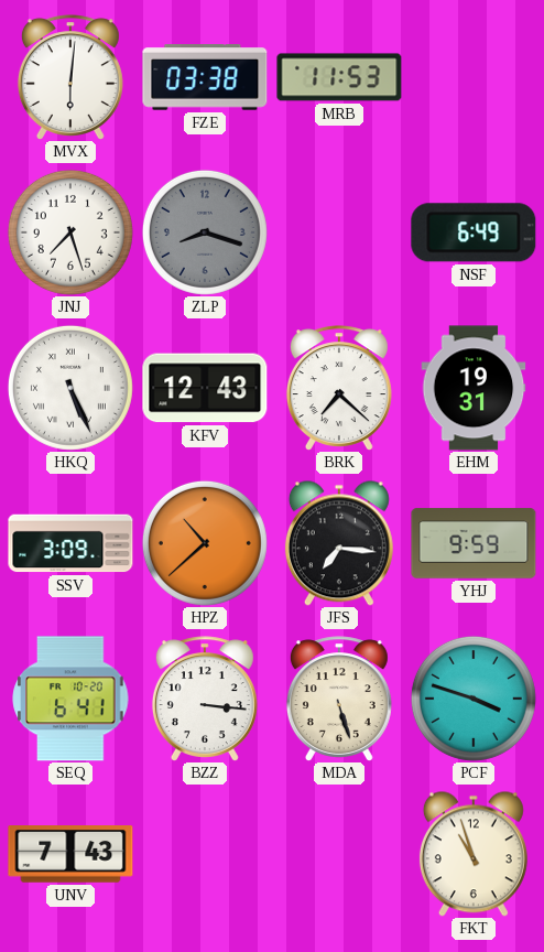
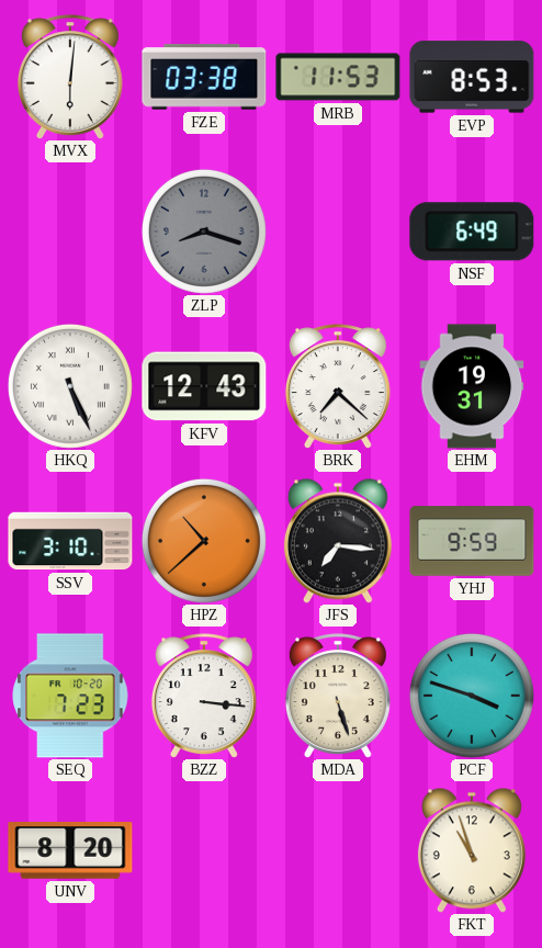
EVP: none -> 8:53 (472, 77)
JNJ: 7:27 -> none (70, 232)
SSV: 3:09 -> 3:10 (70, 541)
SEQ: 6:41 -> 7:23 (70, 696)
UNV: 7:43 -> 8:20 (70, 851)
